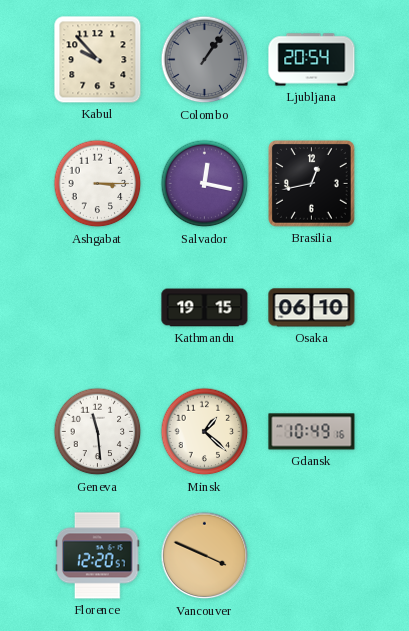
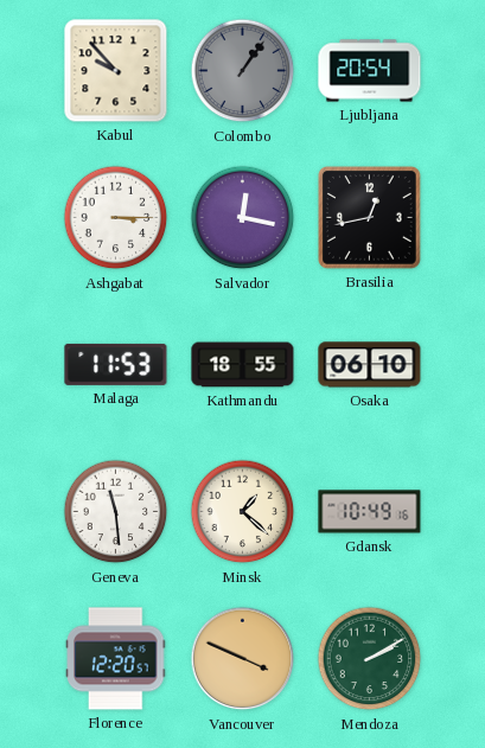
Malaga: none -> 11:53 (116, 364)
Kathmandu: 19:15 -> 18:55 (243, 365)
Mendoza: none -> 2:10 (370, 659)
